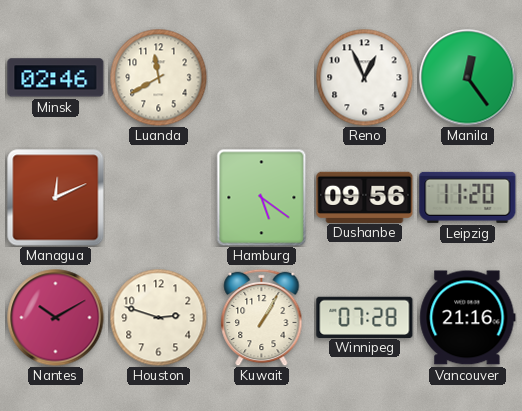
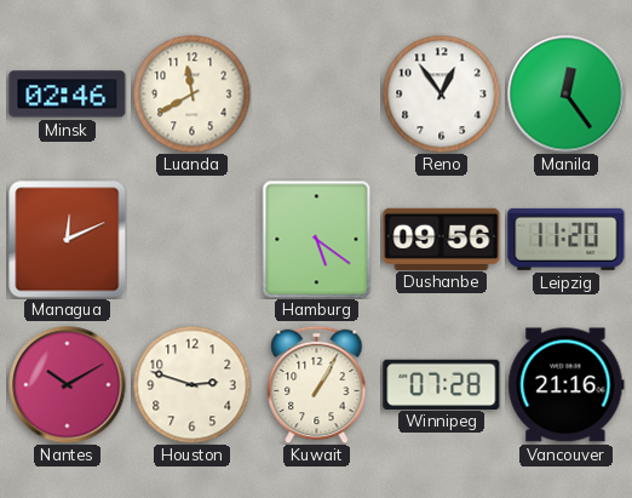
Reno: 12:56 -> 12:54 (441, 93)
